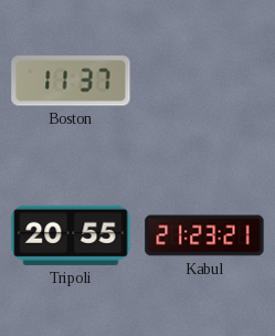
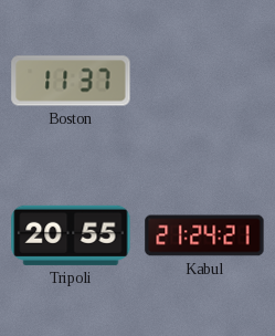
Kabul: 21:23 -> 21:24 (204, 235)
